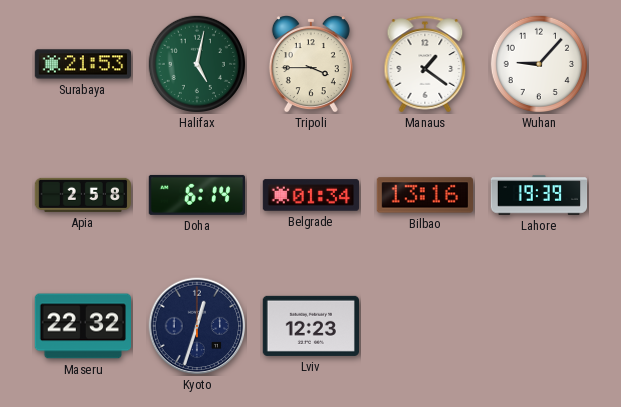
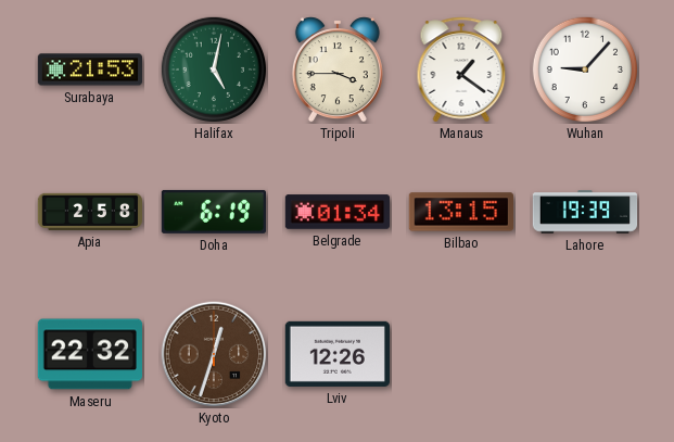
Doha: 6:14 -> 6:19 (213, 212)
Bilbao: 13:16 -> 13:15 (460, 212)
Kyoto dial: navy -> brown (214, 354)
Lviv: 12:23 -> 12:26 (336, 354)
